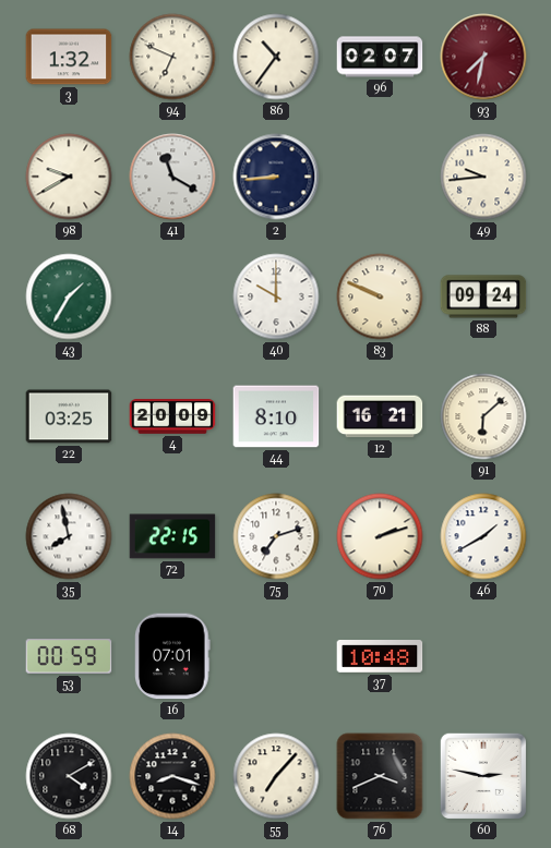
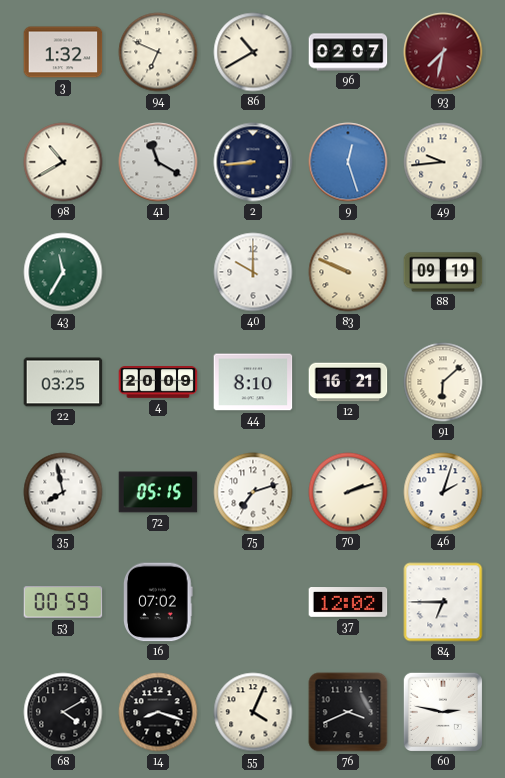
86: 10:36 -> 10:40 (253, 52)
98: 9:40 -> 10:40 (63, 162)
9: none -> 12:27 (348, 162)
43: 1:35 -> 11:35 (63, 272)
88: 09:24 -> 09:19 (443, 272)
72: 22:15 -> 05:15 (158, 492)
46: 1:40 -> 2:03 (443, 492)
16: 07:01 -> 07:02 (159, 602)
37: 10:48 -> 12:02 (348, 603)
84: none -> 6:45 (443, 602)
55: 7:07 -> 4:04 (253, 712)
